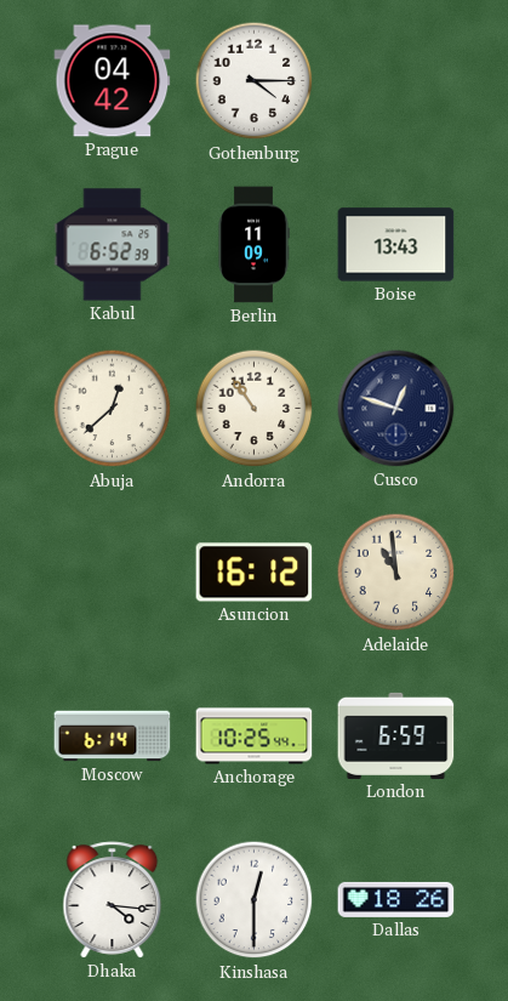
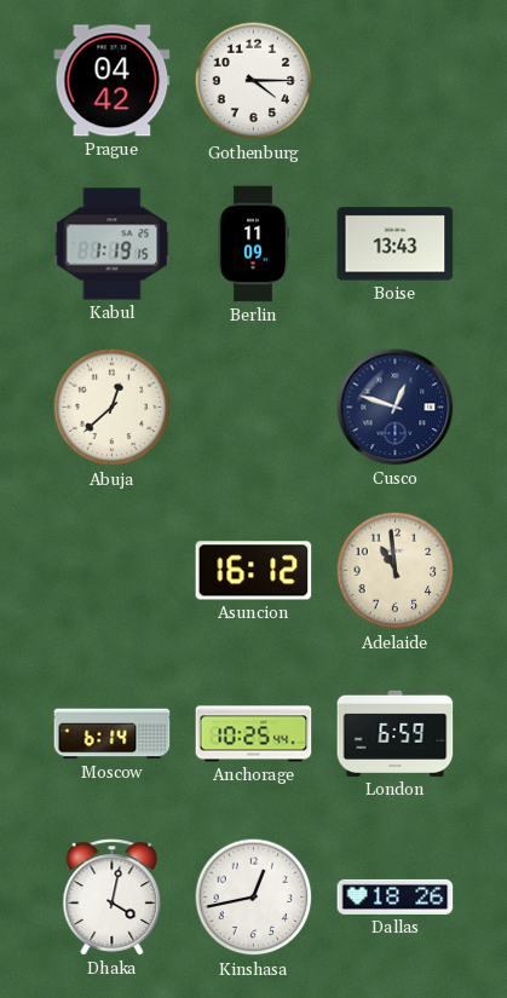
Kabul: 6:52 -> 1:19 (113, 244)
Andorra: 10:54 -> none (255, 409)
Dhaka: 4:16 -> 4:02 (113, 898)
Kinshasa: 12:30 -> 12:43 (254, 898)
